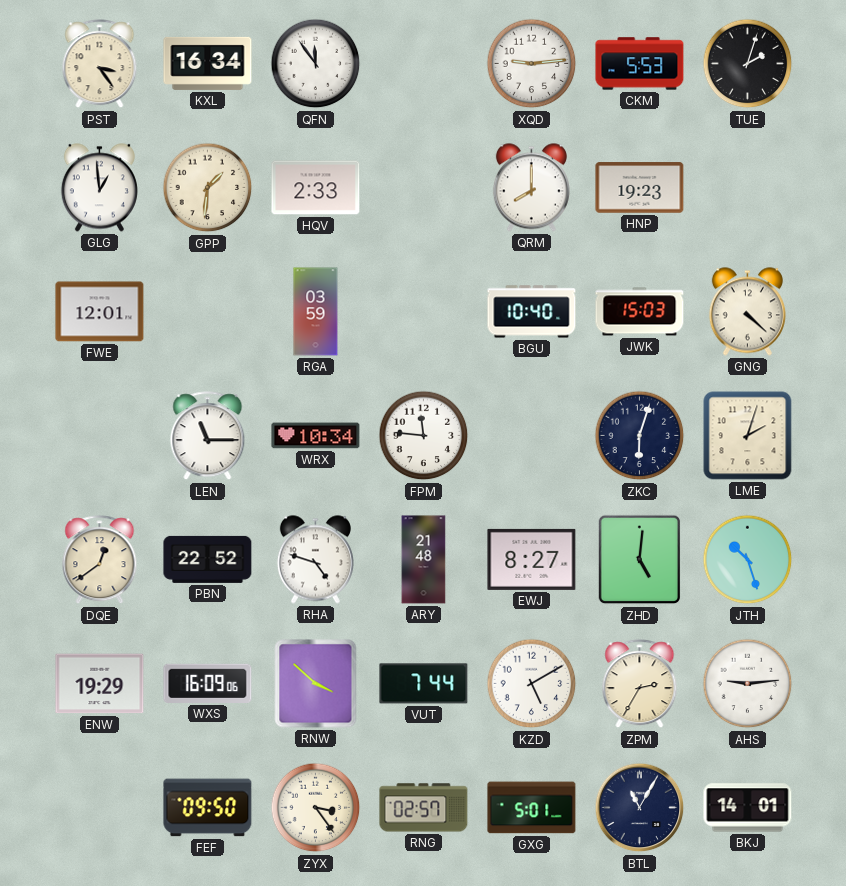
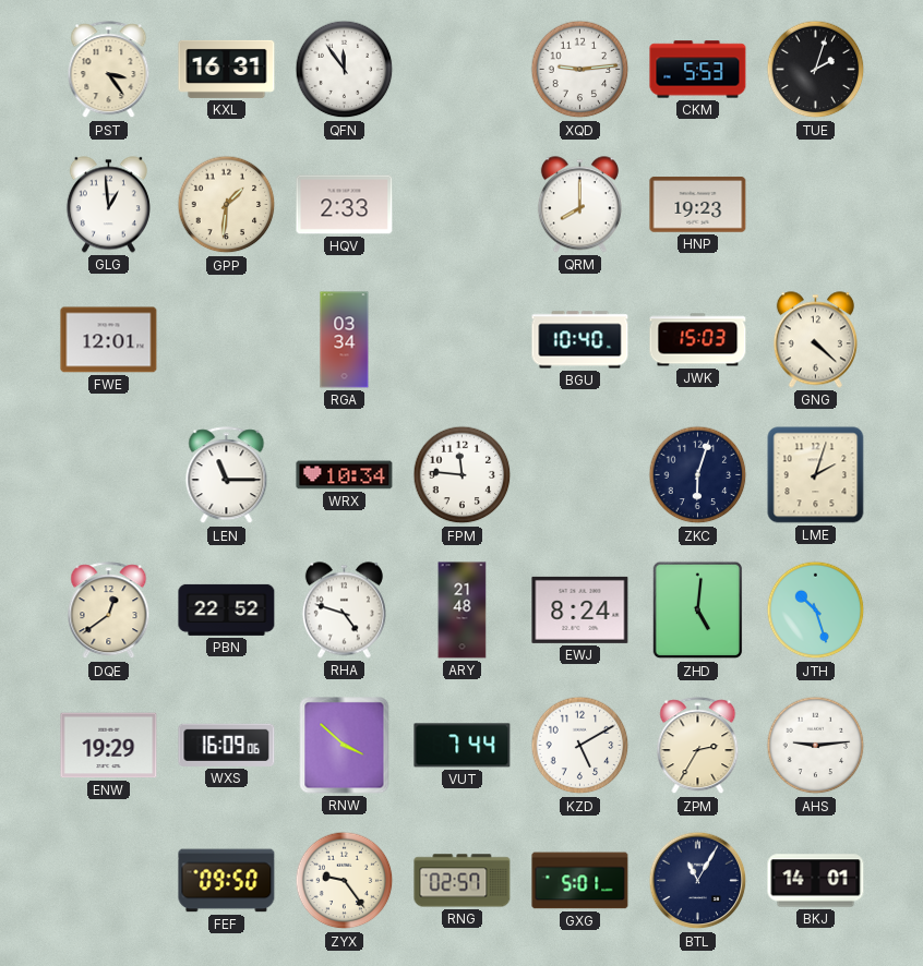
KXL: 16:34 -> 16:31 (227, 69)
RGA: 03:59 -> 03:34 (345, 340)
EWJ: 8:27 -> 8:24 (580, 609)
ZYX: 3:24 -> 9:24 (345, 881)
